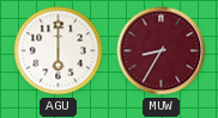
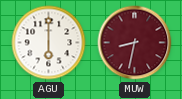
MUW: 8:35 -> 8:32 (135, 43)
